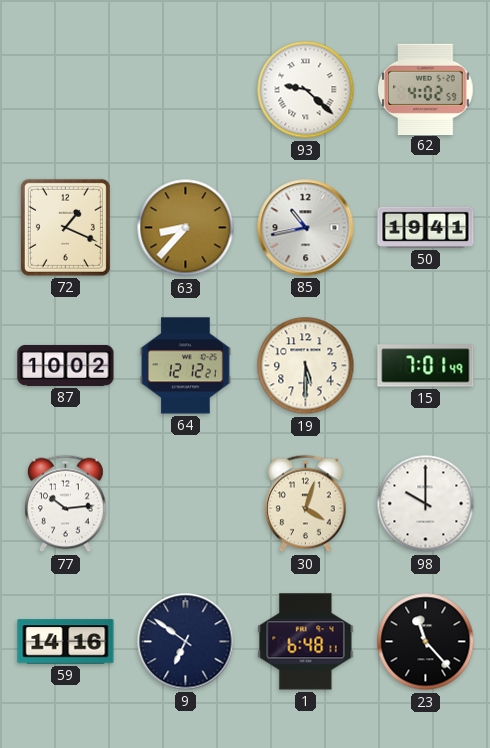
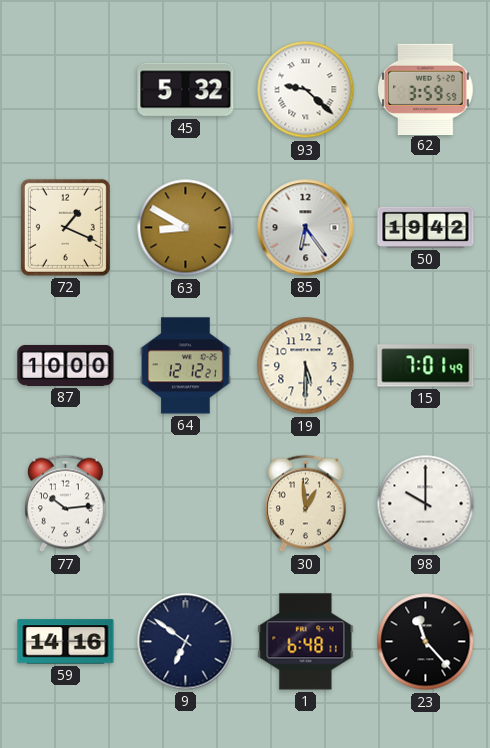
45: none -> 5:32 (186, 90)
62: 4:02 -> 3:59 (426, 89)
63: 8:37 -> 8:50 (186, 228)
85: 10:43 -> 6:24 (306, 228)
50: 19:41 -> 19:42 (426, 227)
87: 10:02 -> 10:00 (66, 365)
30: 4:03 -> 12:59 (306, 504)
